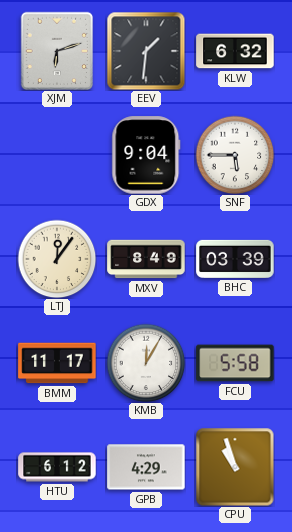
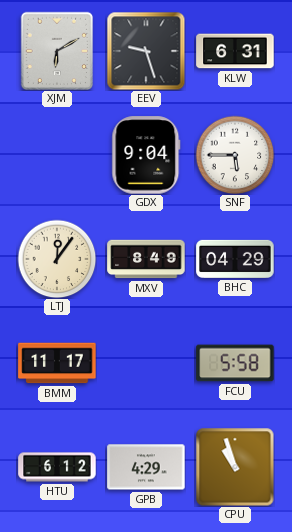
XJM: 6:12 -> 6:10 (57, 51)
EEV: 1:31 -> 9:27 (146, 51)
KLW: 6:32 -> 6:31 (235, 51)
BHC: 03:39 -> 04:29 (235, 259)
KMB: 12:05 -> none (146, 363)
